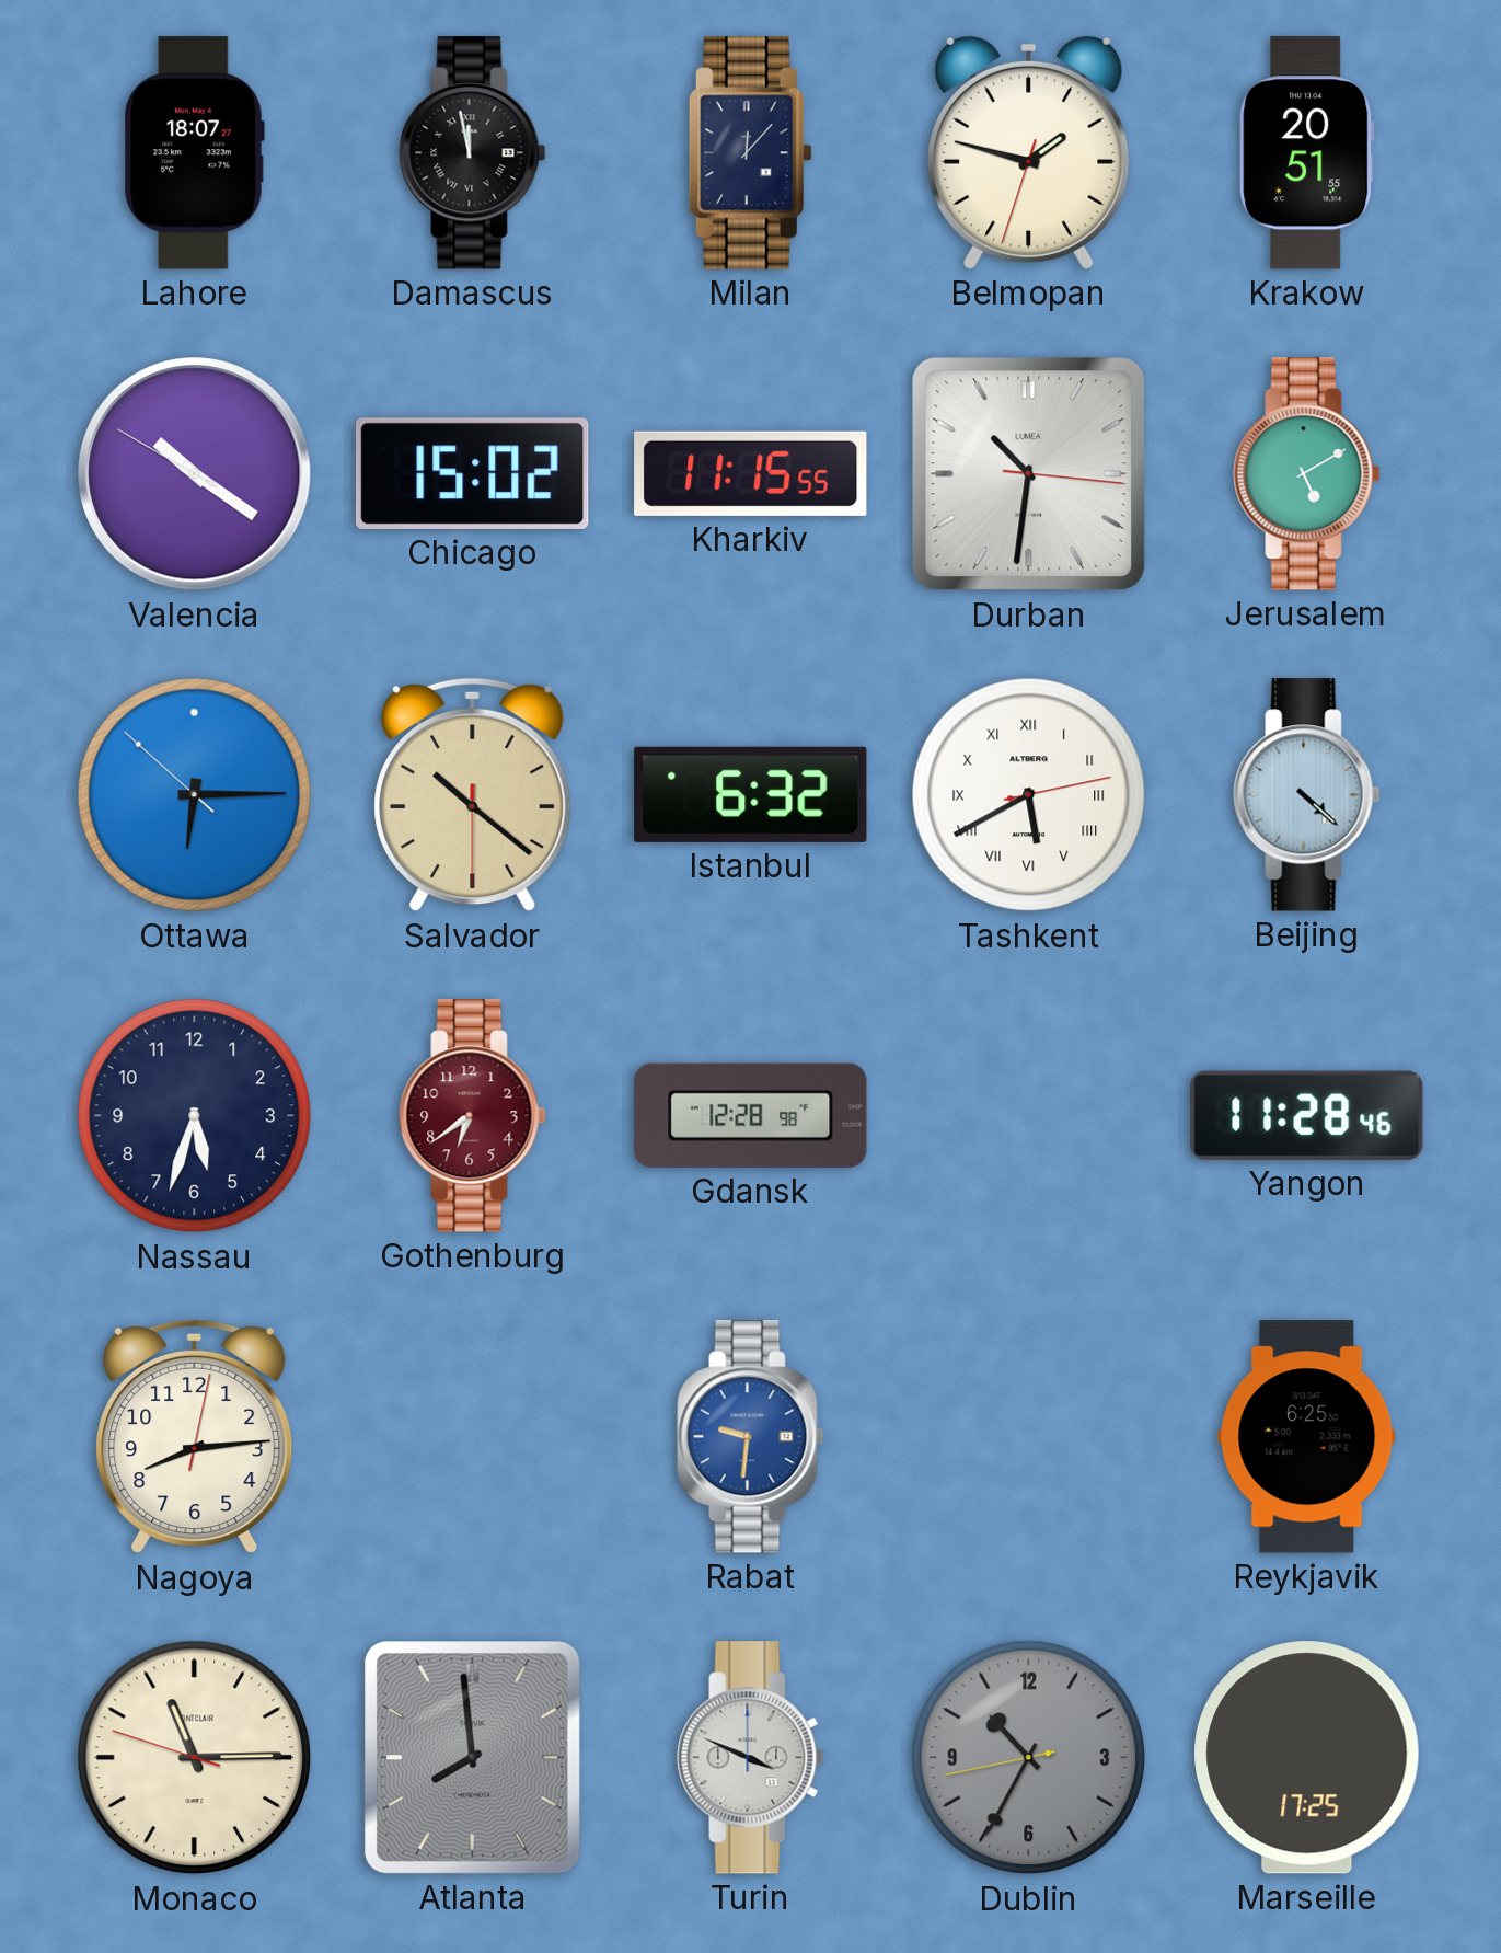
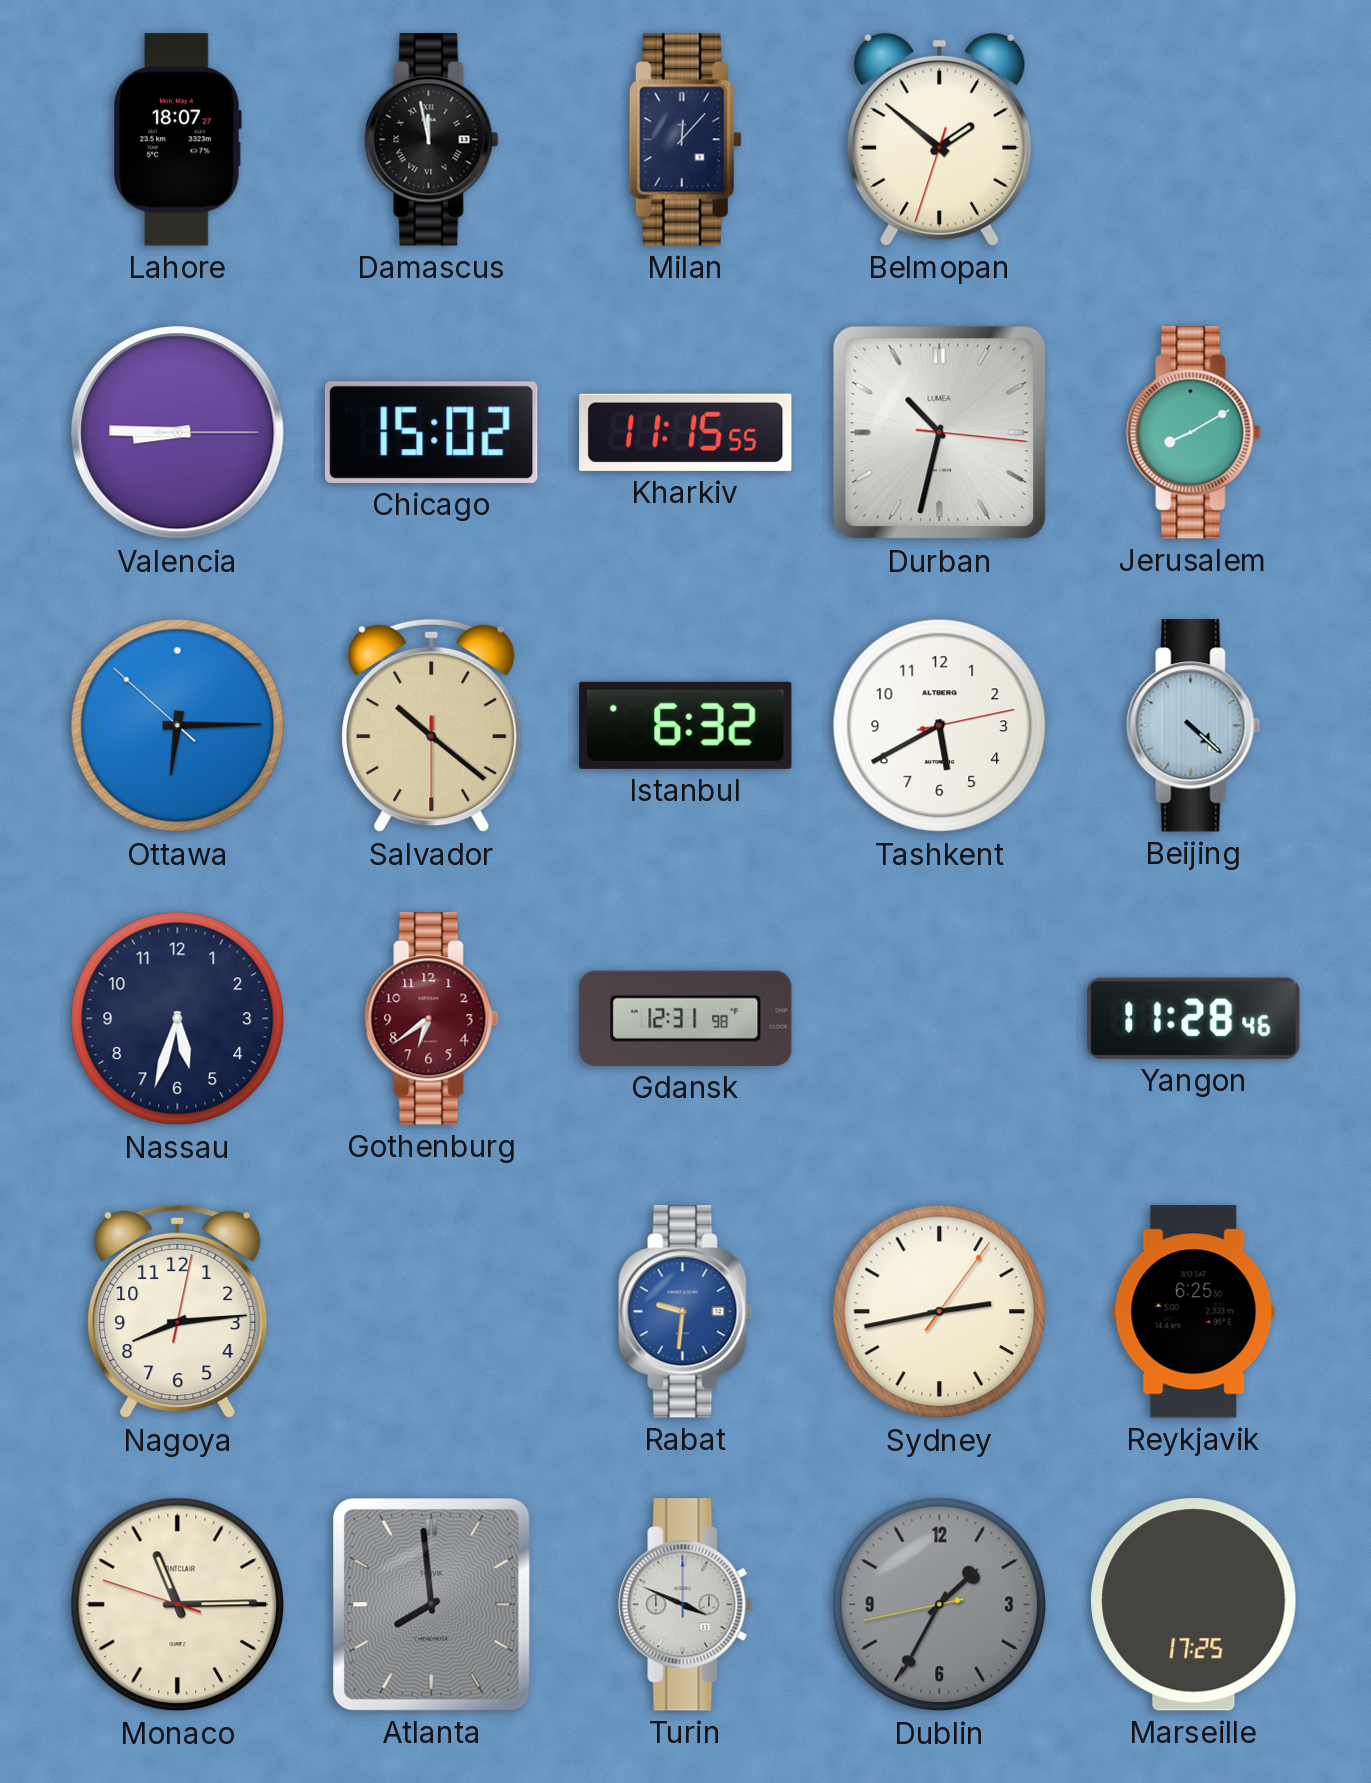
Belmopan: 1:47 -> 1:51 (940, 139)
Krakow: 20:51 -> none (1307, 153)
Valencia: 10:20 -> 8:45 (178, 433)
Durban: 10:31 -> 10:32 (940, 433)
Jerusalem: 5:10 -> 8:10 (1194, 433)
Tashkent numerals: Roman -> Arabic (940, 726)
Gdansk: 12:28 -> 12:31 (686, 1018)
Sydney: none -> 2:43 (940, 1312)
Dublin: 10:34 -> 1:34 (940, 1605)
